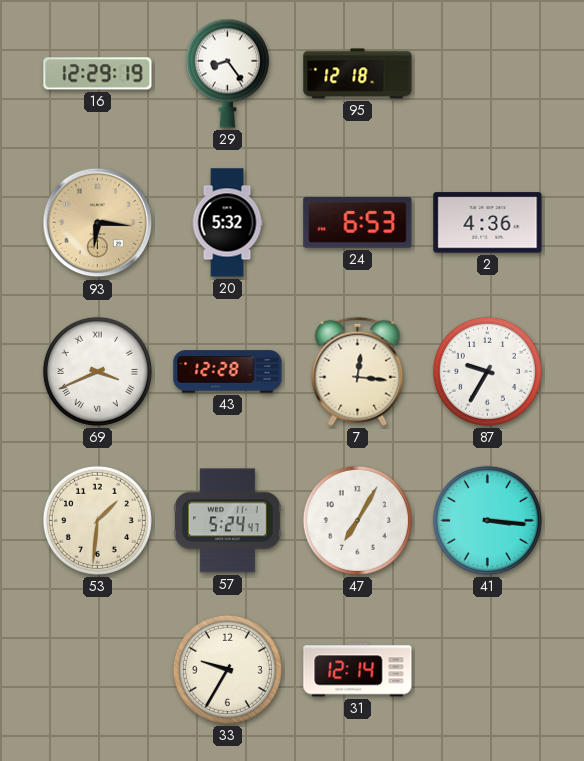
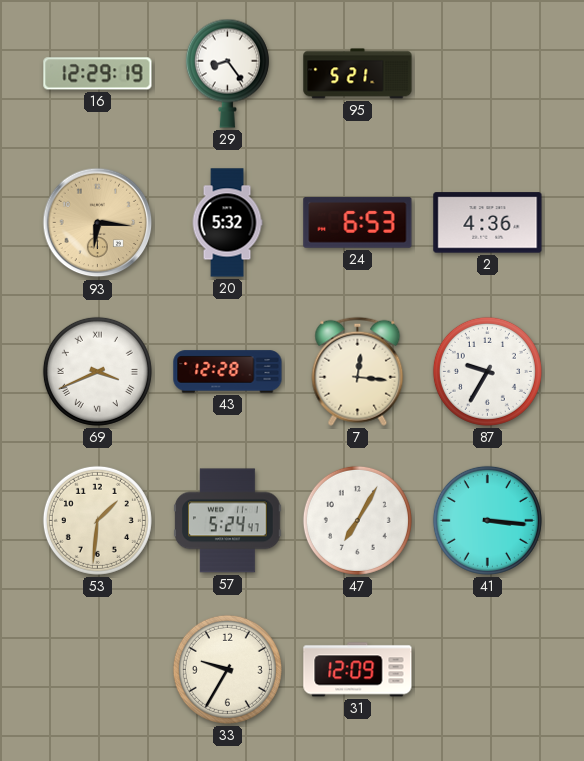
95: 12:18 -> 5:21 (358, 74)
31: 12:14 -> 12:09 (358, 670)
